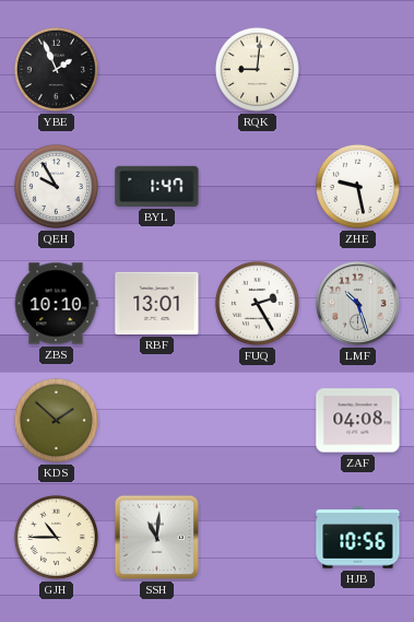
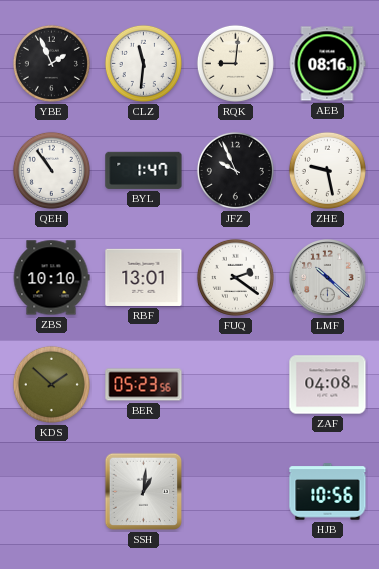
CLZ: none -> 11:31 (143, 63)
AEB: none -> 08:16 (327, 64)
QEH: 9:55 -> 10:54 (51, 170)
JFZ: none -> 9:56 (235, 170)
FUQ: 2:25 -> 2:21 (235, 277)
LMF: 10:27 -> 10:22 (328, 278)
BER: none -> 05:23 (144, 385)
GJH: 10:45 -> none (56, 537)
SSH: 11:01 -> 1:01 (144, 492)
